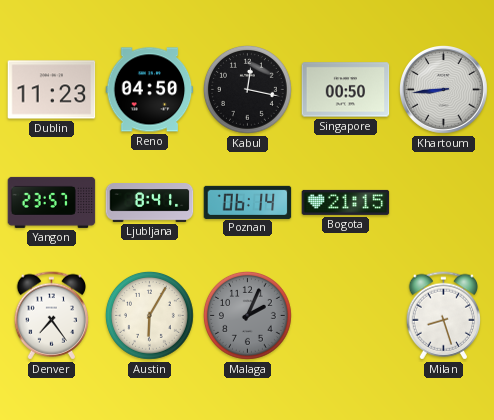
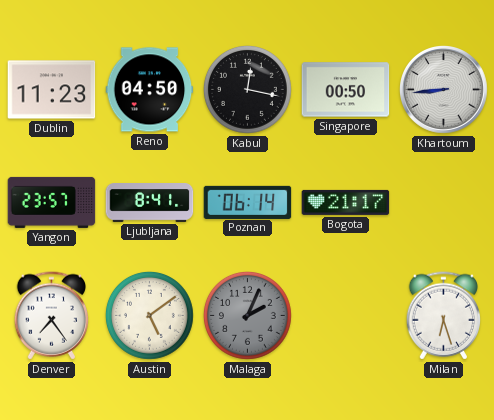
Bogota: 21:15 -> 21:17 (346, 202)
Austin: 6:05 -> 5:09 (150, 316)
Milan: 8:27 -> 6:27 (443, 316)
